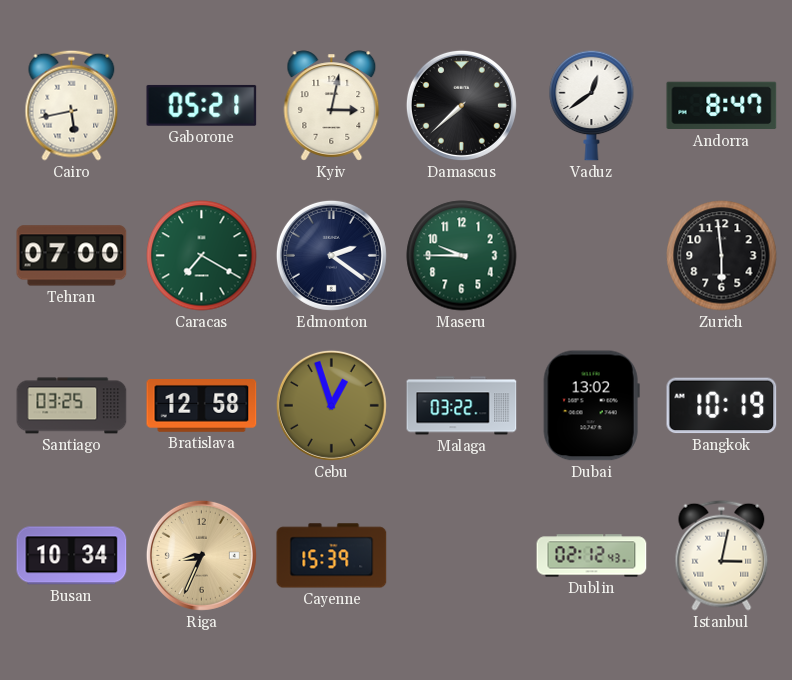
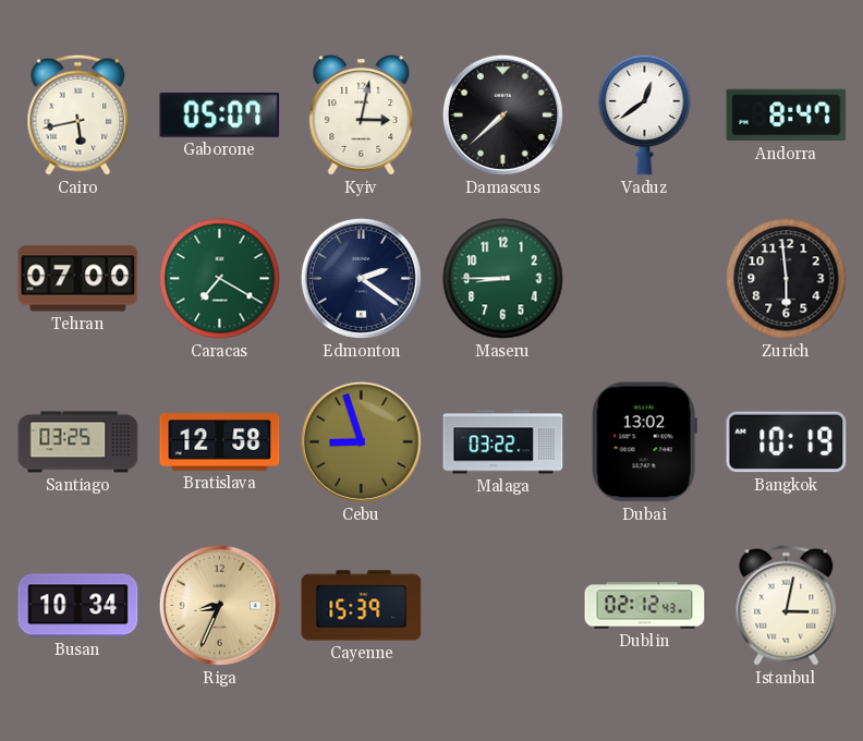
Gaborone: 05:21 -> 05:07 (220, 114)
Maseru: 9:45 -> 8:45 (503, 279)
Cebu: 12:57 -> 8:57 (361, 441)
